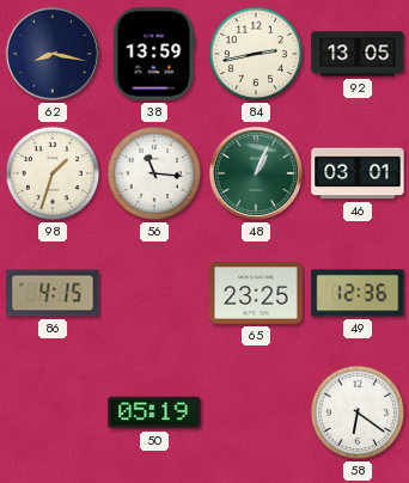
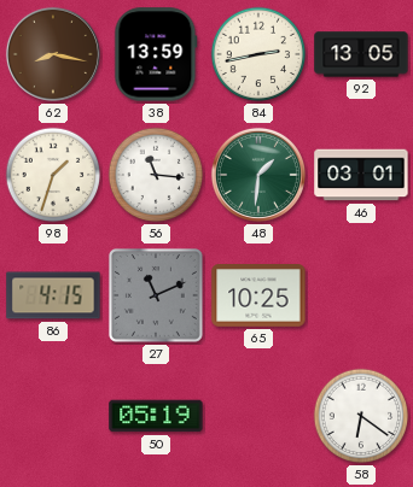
62 dial: navy -> brown (53, 54)
48: 1:04 -> 1:31 (258, 175)
27: none -> 11:11 (156, 295)
65: 23:25 -> 10:25 (258, 297)
49: 12:36 -> none (358, 293)
